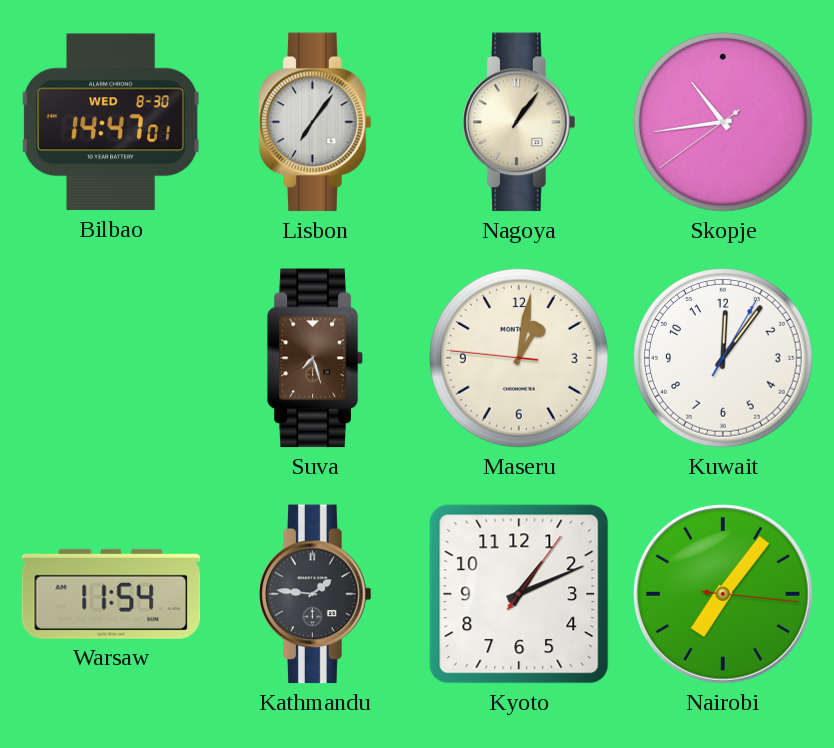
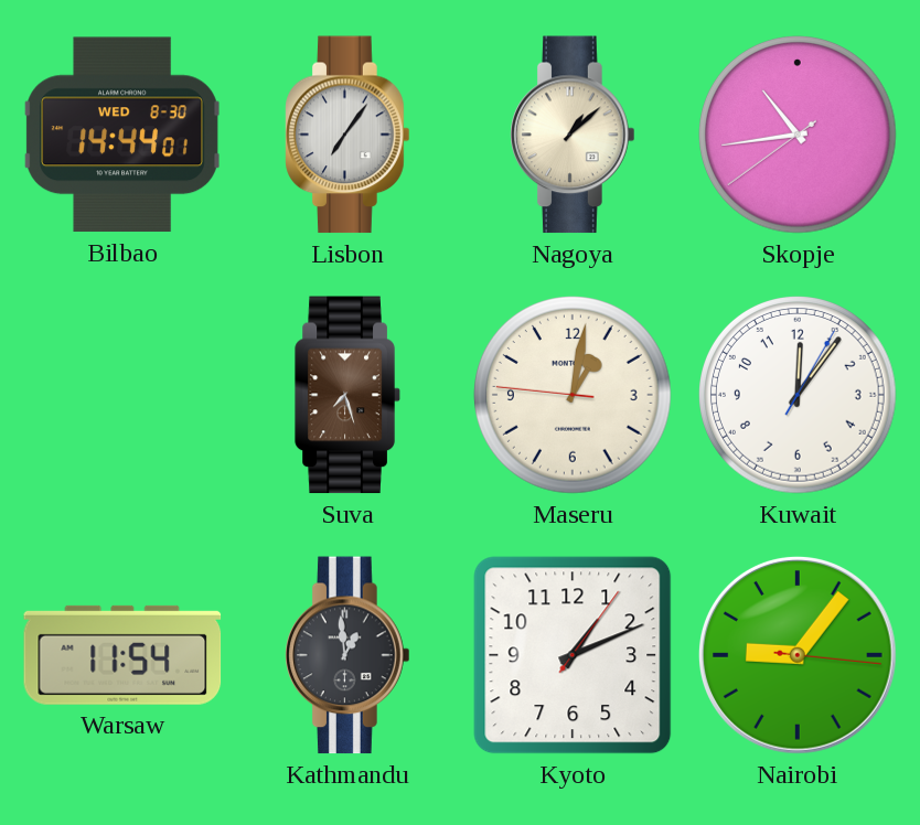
Bilbao: 14:47 -> 14:44 (122, 135)
Nagoya: 1:06 -> 1:08 (573, 135)
Kathmandu: 1:46 -> 12:59 (347, 655)
Nairobi: 7:06 -> 9:06 (798, 655)
